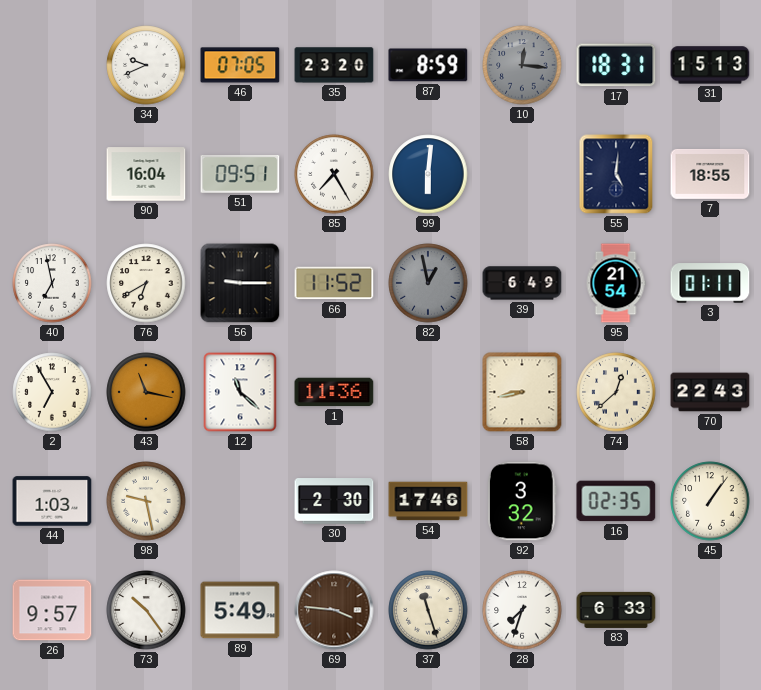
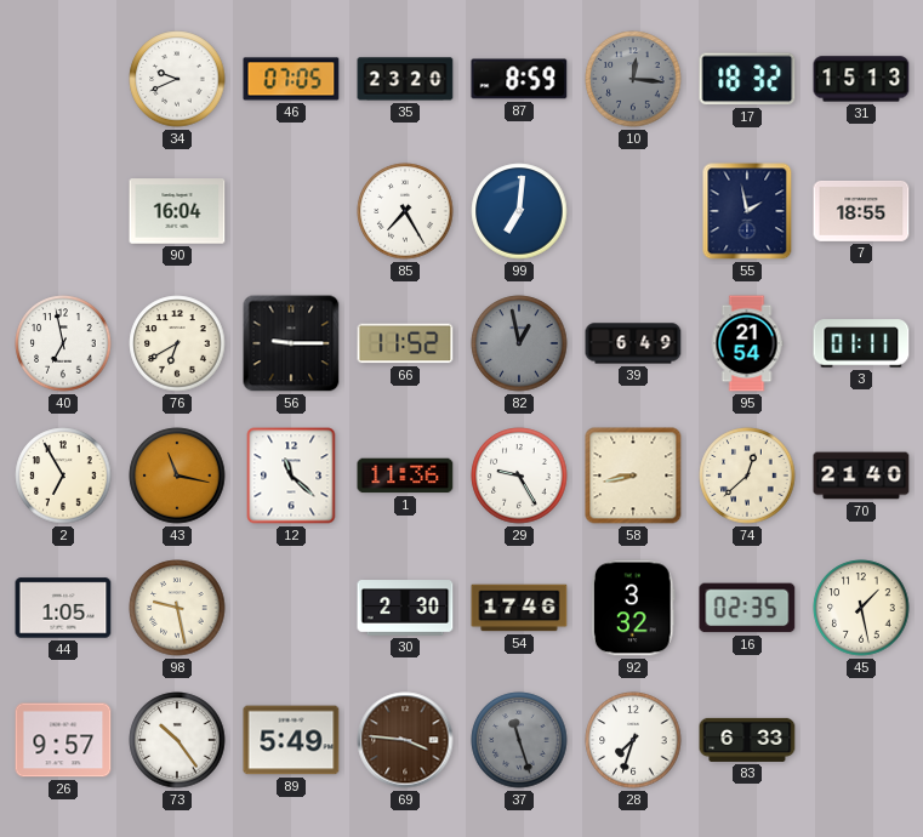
17: 18:31 -> 18:32 (747, 79)
51: 09:51 -> none (240, 174)
99: 6:01 -> 7:01 (519, 211)
55: 5:01 -> 1:58 (747, 211)
29: none -> 9:25 (519, 476)
70: 22:43 -> 21:40 (861, 476)
44: 1:03 -> 1:05 (63, 608)
45: 1:06 -> 1:28 (861, 608)
37 dial: cream -> grey (519, 740)
